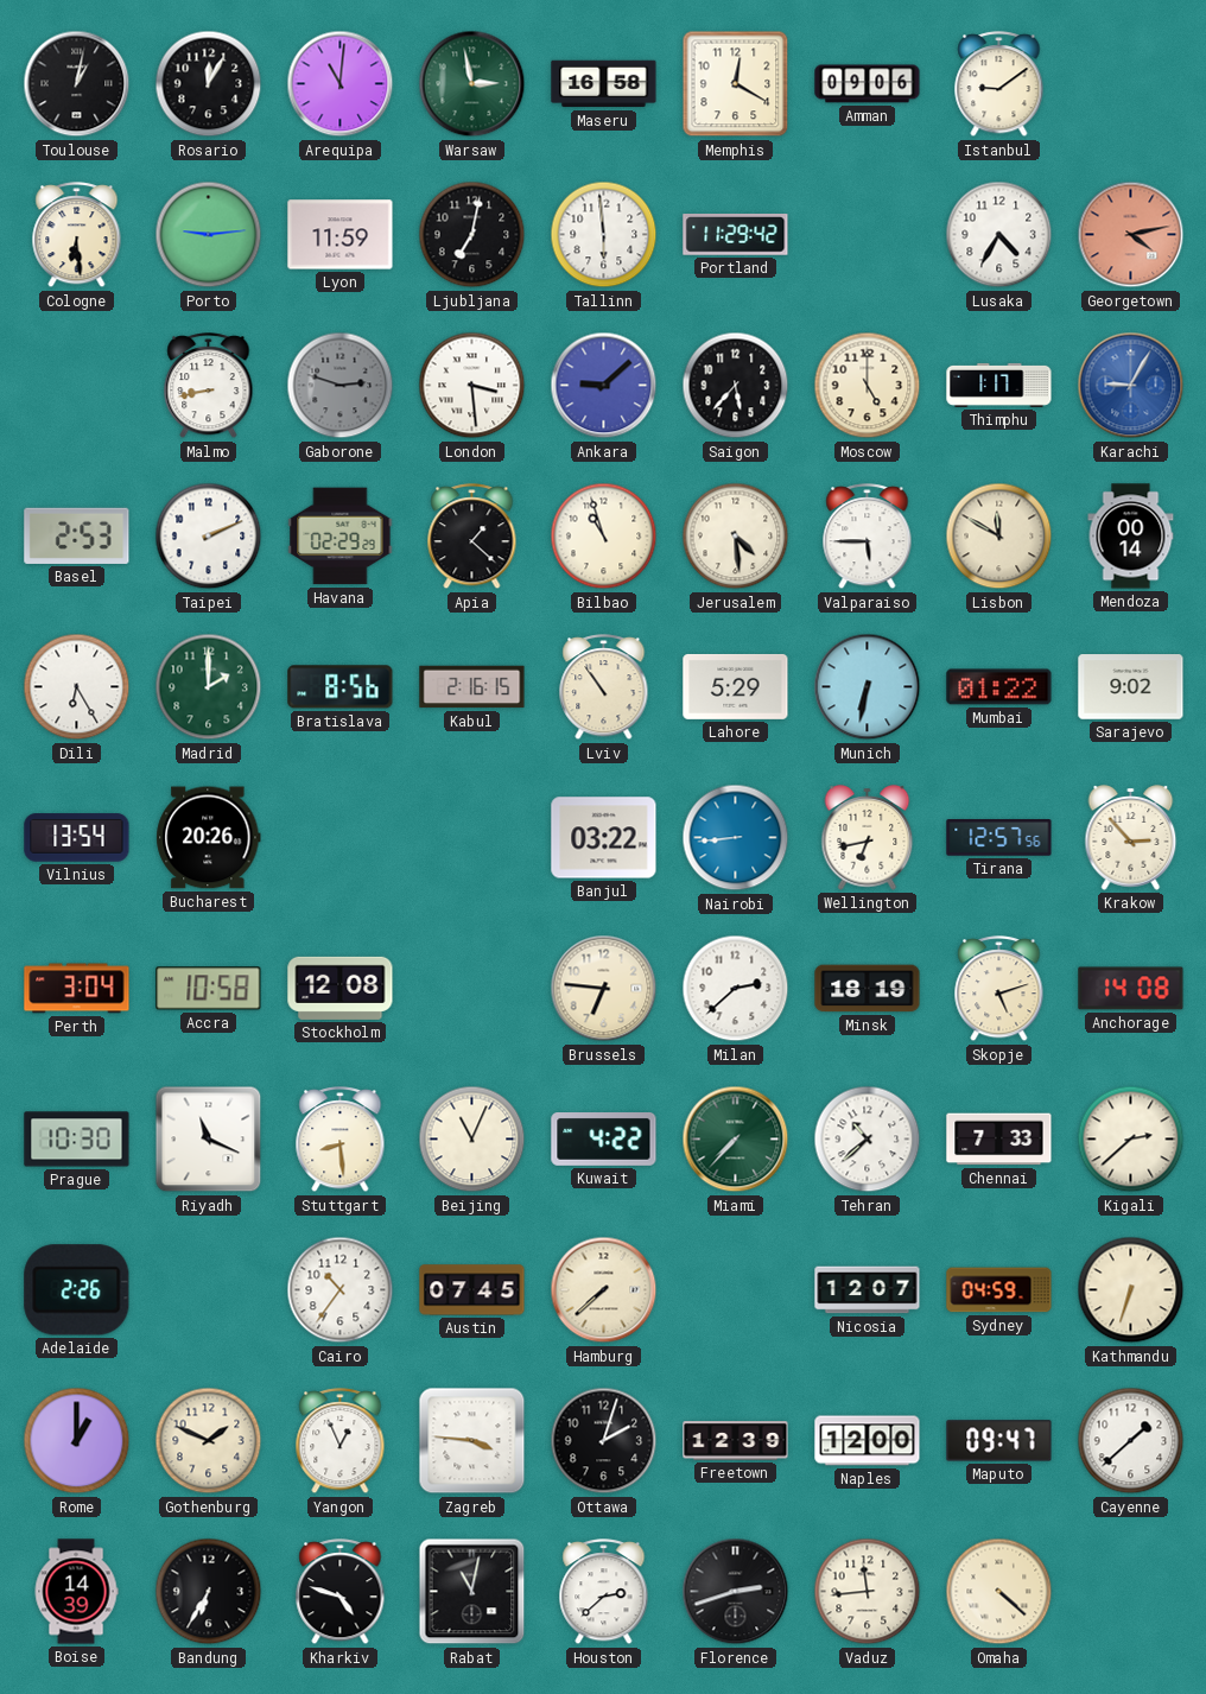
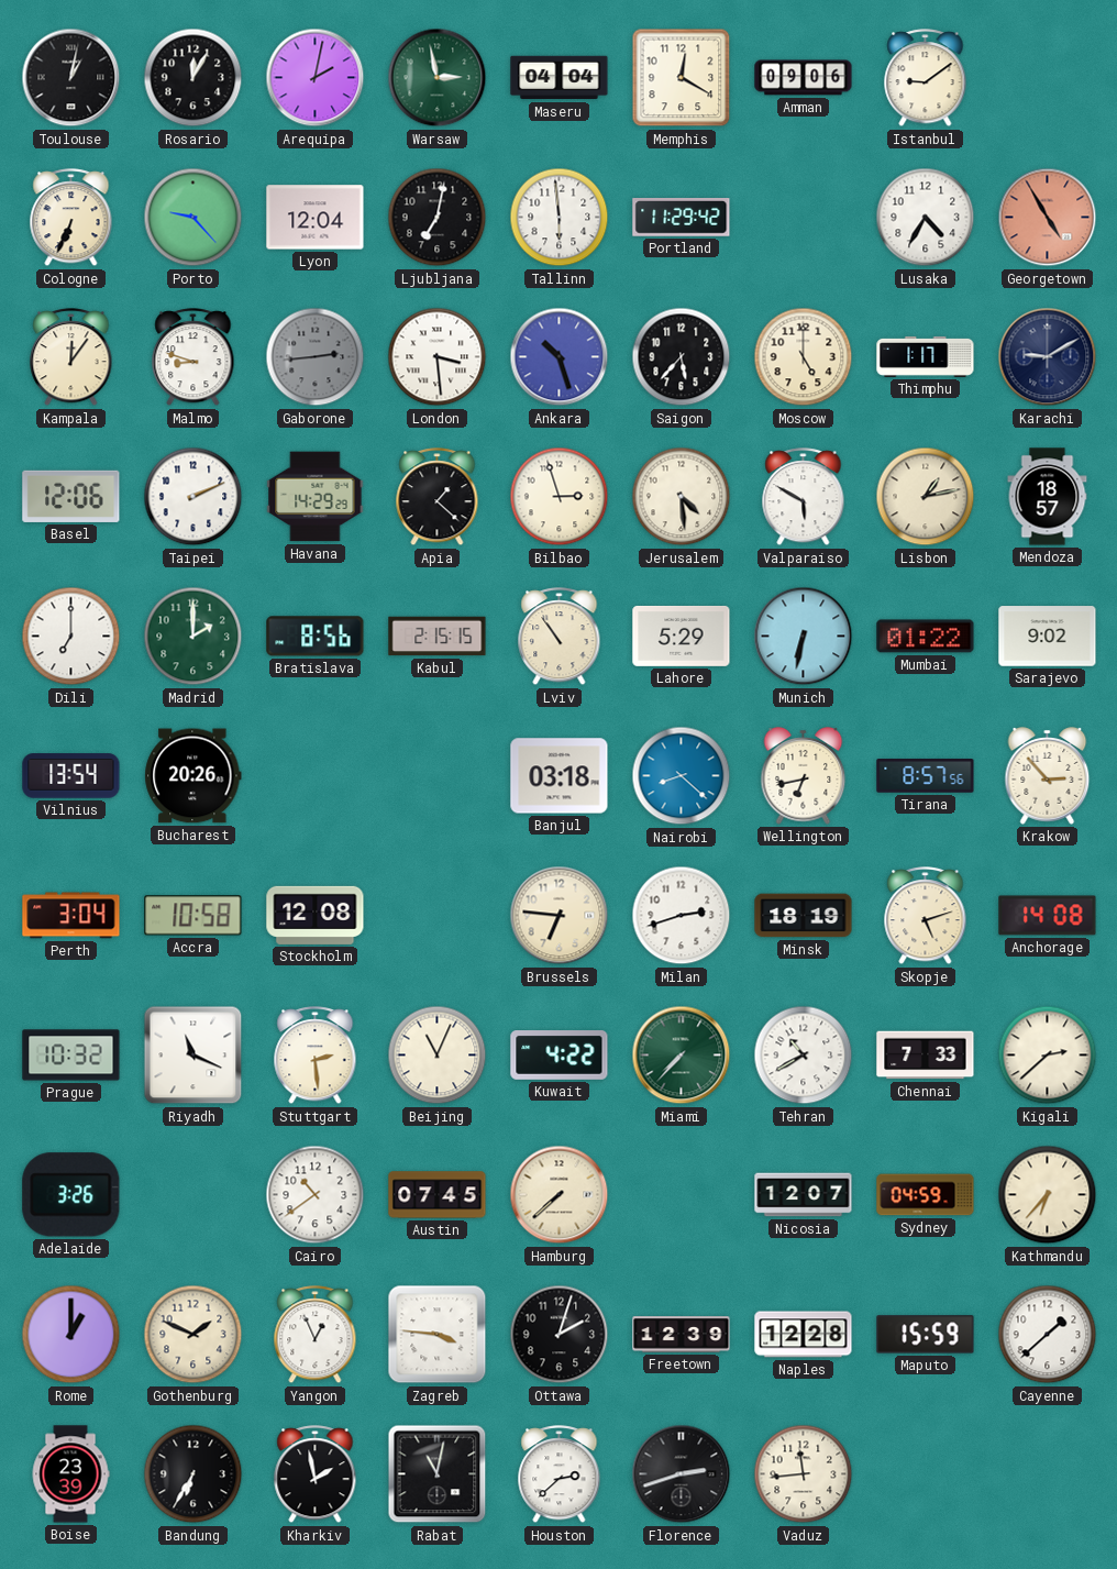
Arequipa: 11:01 -> 2:02 (316, 78)
Maseru: 16:58 -> 04:04 (560, 78)
Cologne: 6:29 -> 6:34 (71, 218)
Porto: 9:14 -> 9:23 (193, 218)
Lyon: 11:59 -> 12:04 (316, 218)
Georgetown: 4:13 -> 4:55 (1048, 218)
Kampala: none -> 12:06 (71, 357)
Malmo: 8:43 -> 8:48 (193, 357)
Gaborone: 2:48 -> 2:44 (316, 357)
Ankara: 9:08 -> 10:27 (560, 357)
Karachi: 9:05 -> 9:10 (1048, 357)
Karachi dial: blue -> navy (1048, 357)
Basel: 2:53 -> 12:06 (71, 496)
Havana: 02:29 -> 14:29 (316, 497)
Bilbao: 10:57 -> 2:57 (560, 497)
Valparaiso: 5:45 -> 5:50 (804, 497)
Lisbon: 11:50 -> 1:13 (926, 497)
Mendoza: 00:14 -> 18:57 (1048, 497)
Dili: 6:25 -> 7:00 (71, 637)
Kabul: 2:16 -> 2:15 (438, 637)
Banjul: 03:22 -> 03:18 (560, 776)
Nairobi: 8:44 -> 8:22 (682, 776)
Tirana: 12:57 -> 8:57 (926, 776)
Milan: 2:38 -> 2:42 (682, 916)
Prague: 10:30 -> 10:32 (71, 1056)
Stuttgart: 8:29 -> 2:29 (316, 1056)
Tehran: 10:38 -> 10:40 (804, 1056)
Adelaide: 2:26 -> 3:26 (71, 1195)
Cairo: 10:36 -> 10:39 (316, 1195)
Kathmandu: 6:33 -> 6:37 (1048, 1195)
Naples: 12:00 -> 12:28 (804, 1335)
Maputo: 09:47 -> 15:59 (926, 1335)
Boise: 14:39 -> 23:39 (70, 1474)
Kharkiv: 4:48 -> 1:58 (316, 1474)
Omaha: 4:22 -> none (999, 1592)
